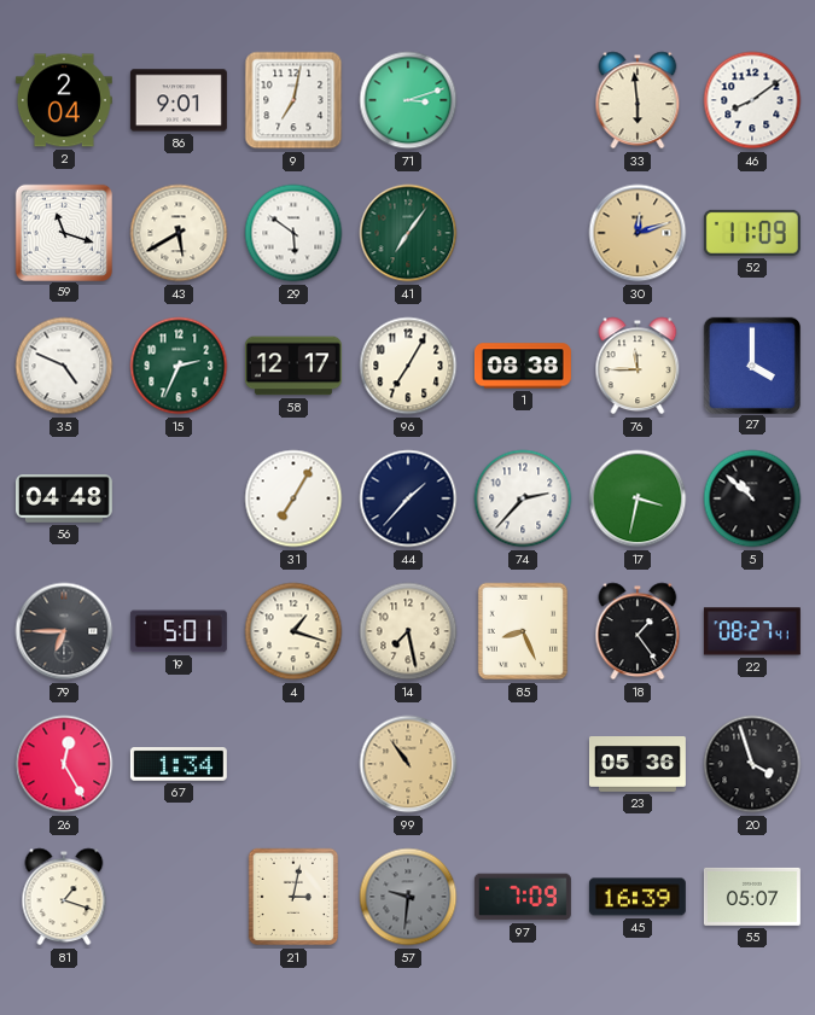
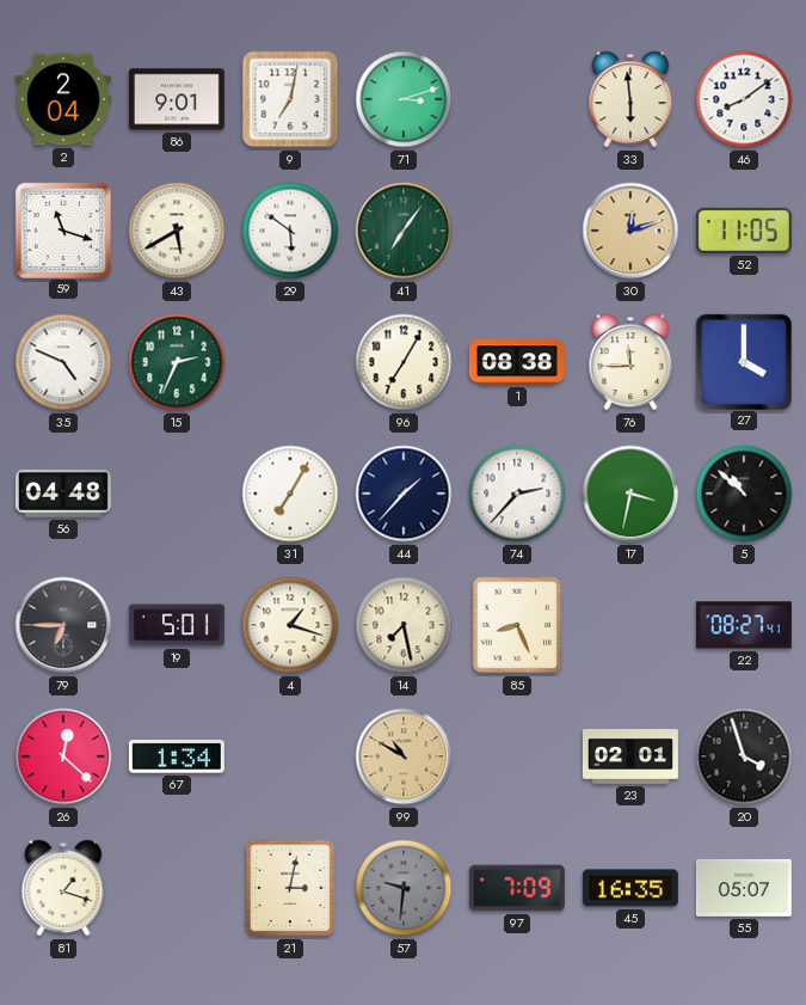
52: 11:09 -> 11:05 (744, 231)
58: 12:17 -> none (293, 366)
18: 1:24 -> none (638, 631)
26: 12:25 -> 12:22 (63, 756)
99: 10:54 -> 10:50 (404, 756)
23: 05:36 -> 02:01 (630, 758)
45: 16:39 -> 16:35 (630, 888)
